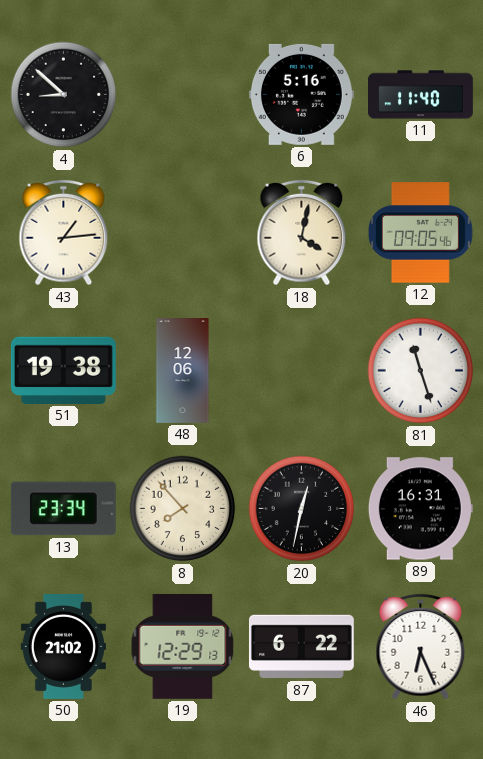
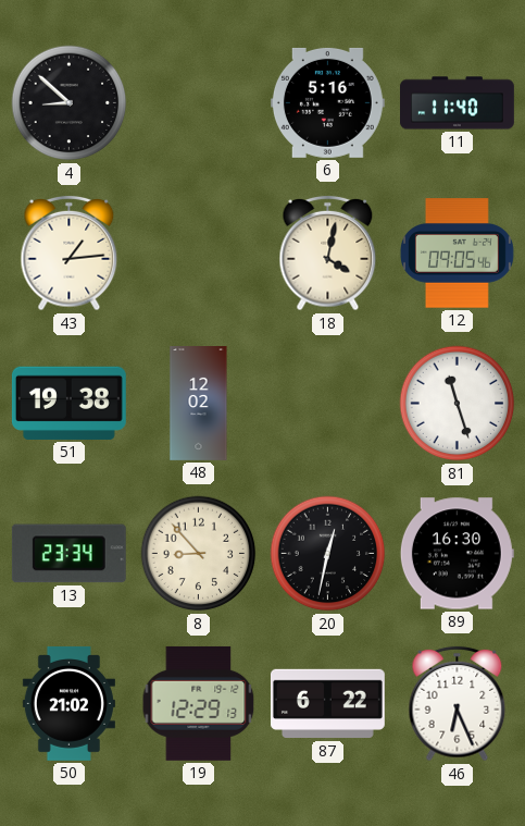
48: 12:06 -> 12:02 (199, 404)
8: 7:53 -> 8:53 (199, 554)
89: 16:31 -> 16:30 (457, 554)
